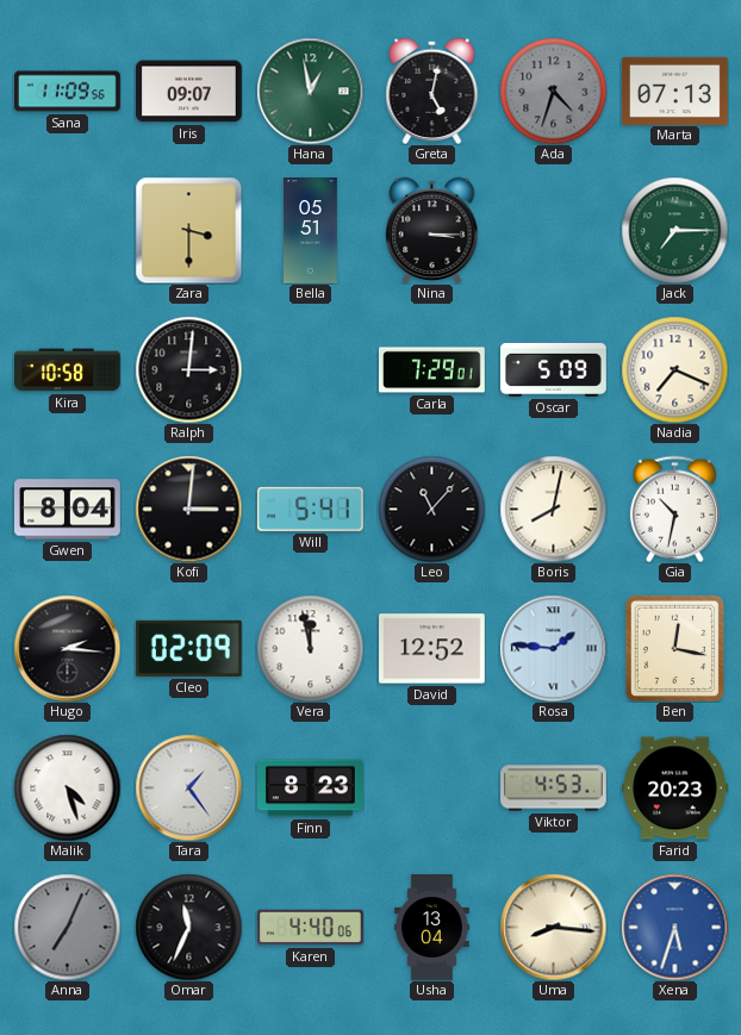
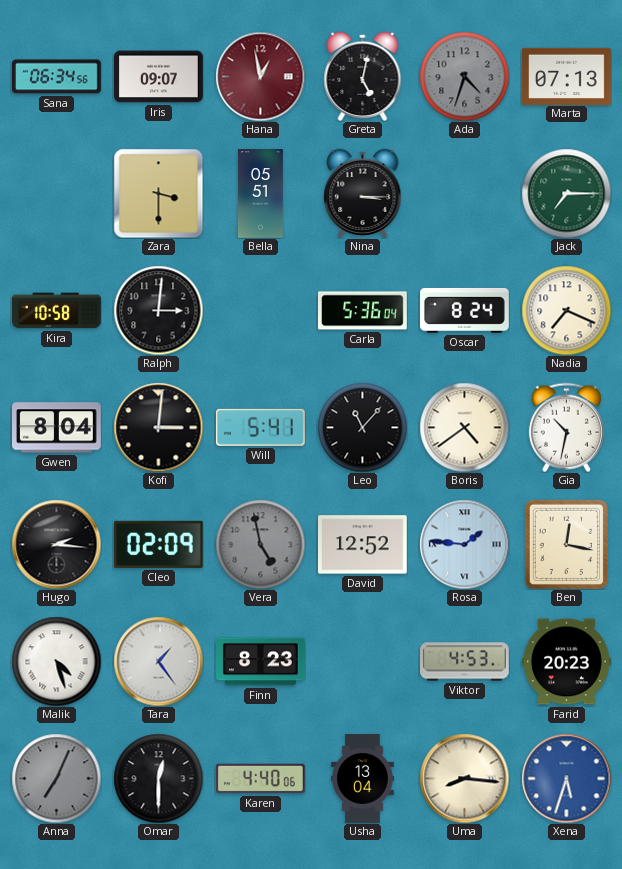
Sana: 11:09 -> 06:34 (57, 77)
Hana dial: green -> burgundy (260, 76)
Carla: 7:29 -> 5:36 (363, 311)
Oscar: 5:09 -> 8:24 (465, 310)
Boris: 8:02 -> 4:39 (464, 427)
Vera: 11:58 -> 4:58 (260, 544)
Vera dial: white -> grey (260, 544)
Omar: 11:34 -> 12:30 (158, 778)
